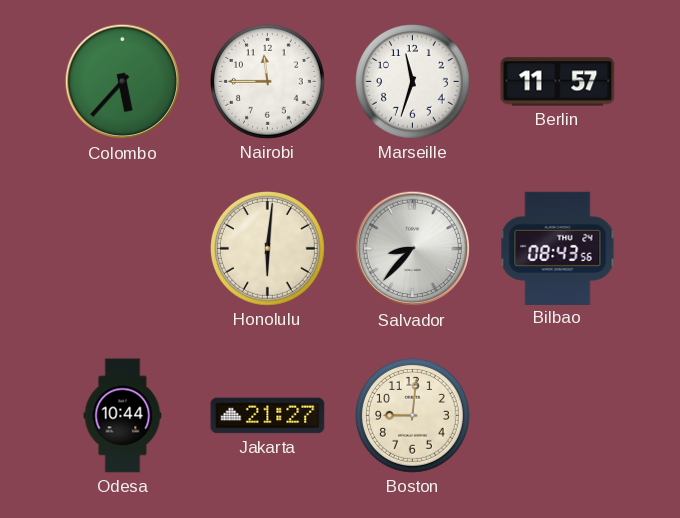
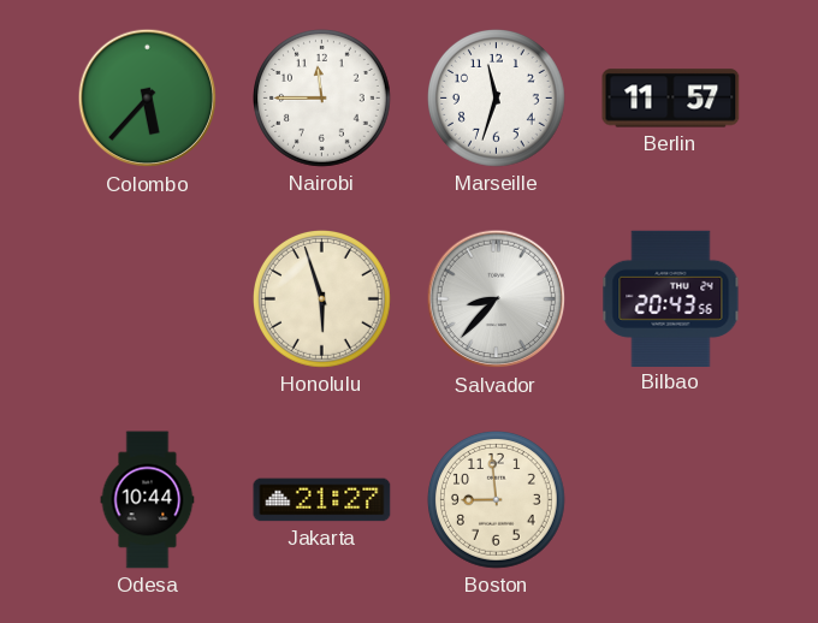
Honolulu: 6:01 -> 5:57 (322, 299)
Bilbao: 08:43 -> 20:43 (671, 298)
Boston: 9:01 -> 8:59 (497, 500)
